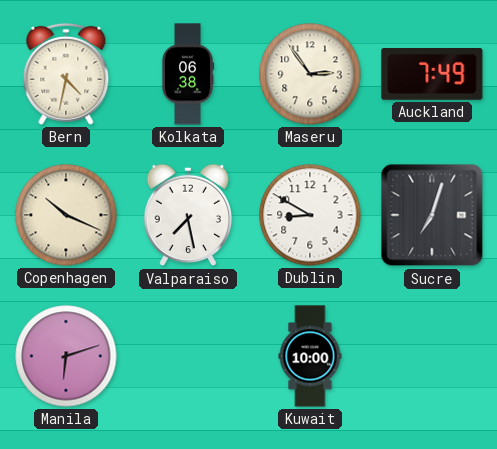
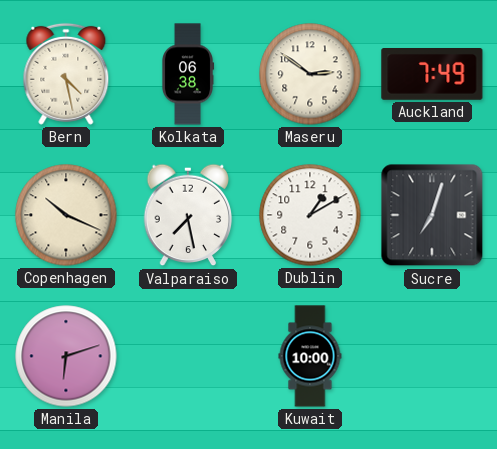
Bern: 4:32 -> 4:28 (66, 74)
Maseru: 2:54 -> 2:51 (310, 74)
Dublin: 8:50 -> 1:10 (310, 215)
